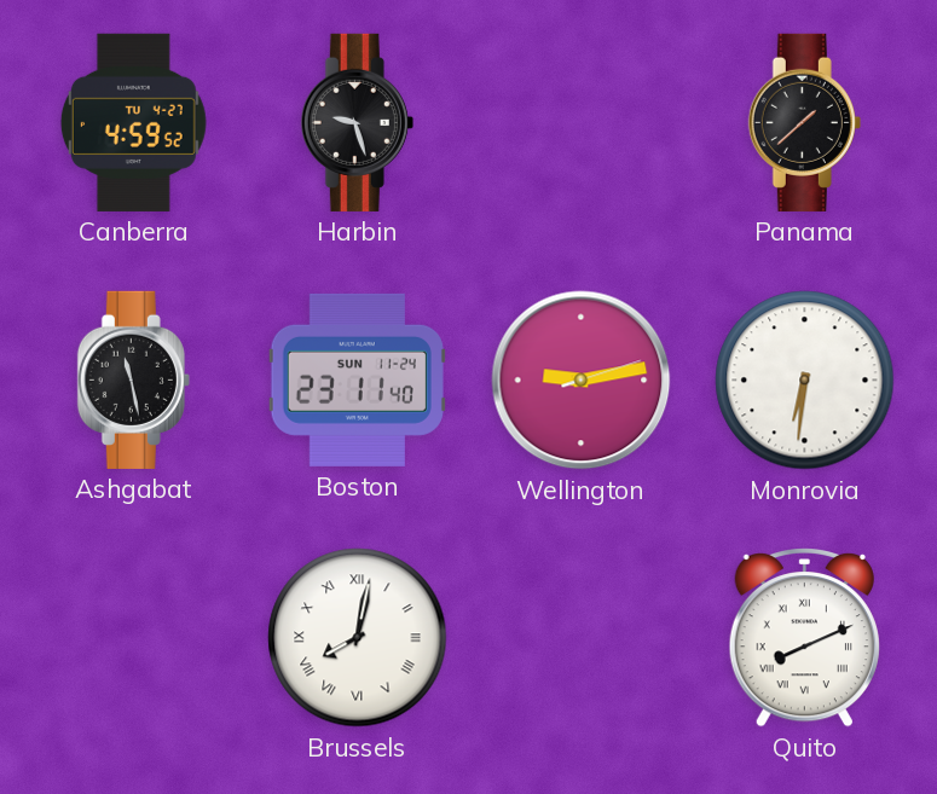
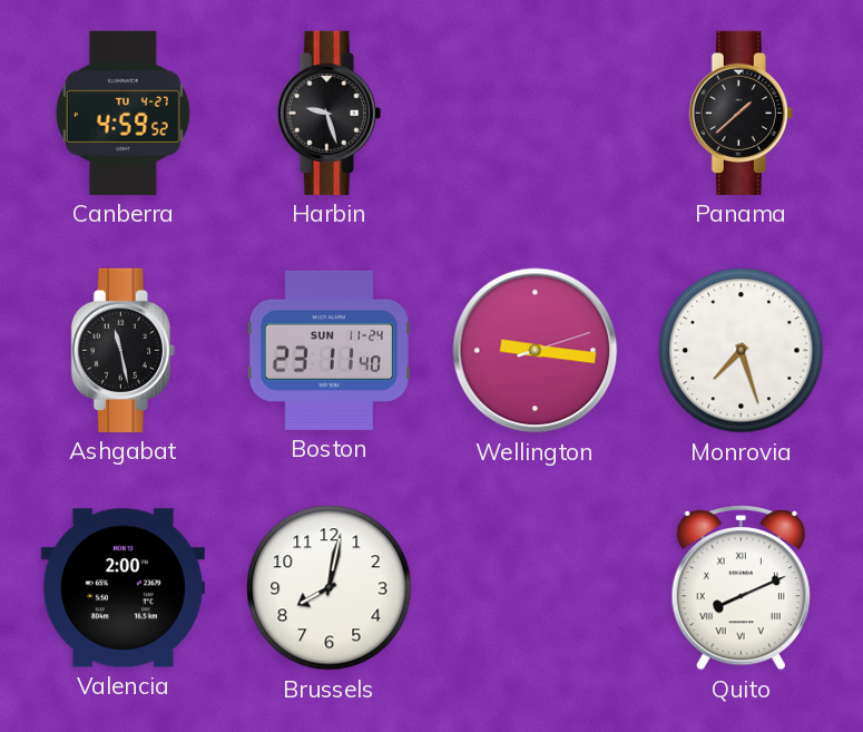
Wellington: 9:13 -> 9:16 (536, 351)
Monrovia: 6:31 -> 7:27 (742, 351)
Valencia: none -> 2:00 (122, 588)
Brussels numerals: Roman -> Arabic (330, 588)
